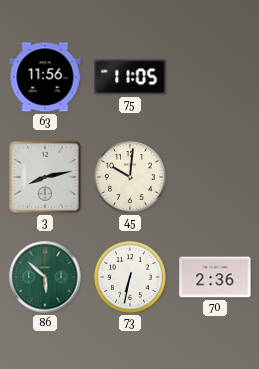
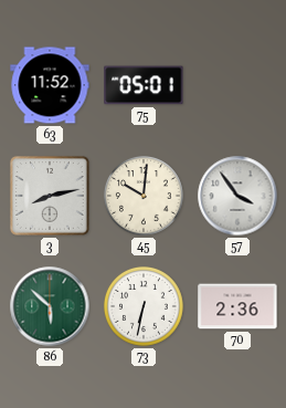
63: 11:56 -> 11:52 (50, 85)
75: 11:05 -> 05:01 (144, 85)
57: none -> 3:54 (237, 196)
